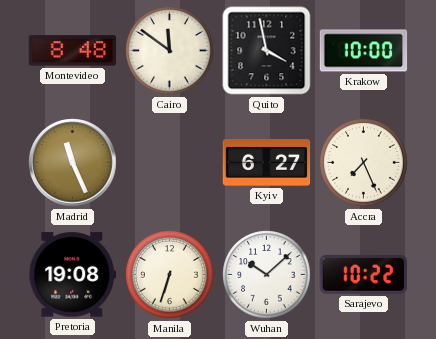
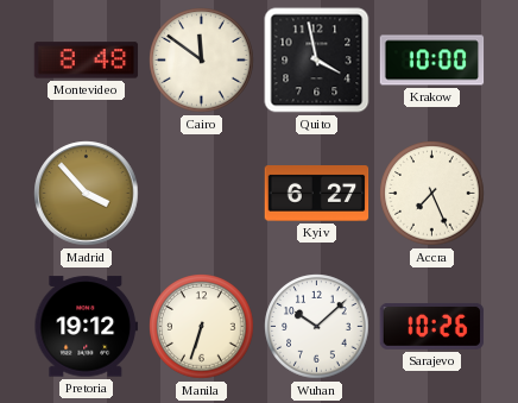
Madrid: 11:26 -> 3:53 (87, 194)
Pretoria: 19:08 -> 19:12 (86, 327)
Sarajevo: 10:22 -> 10:26 (432, 327)
